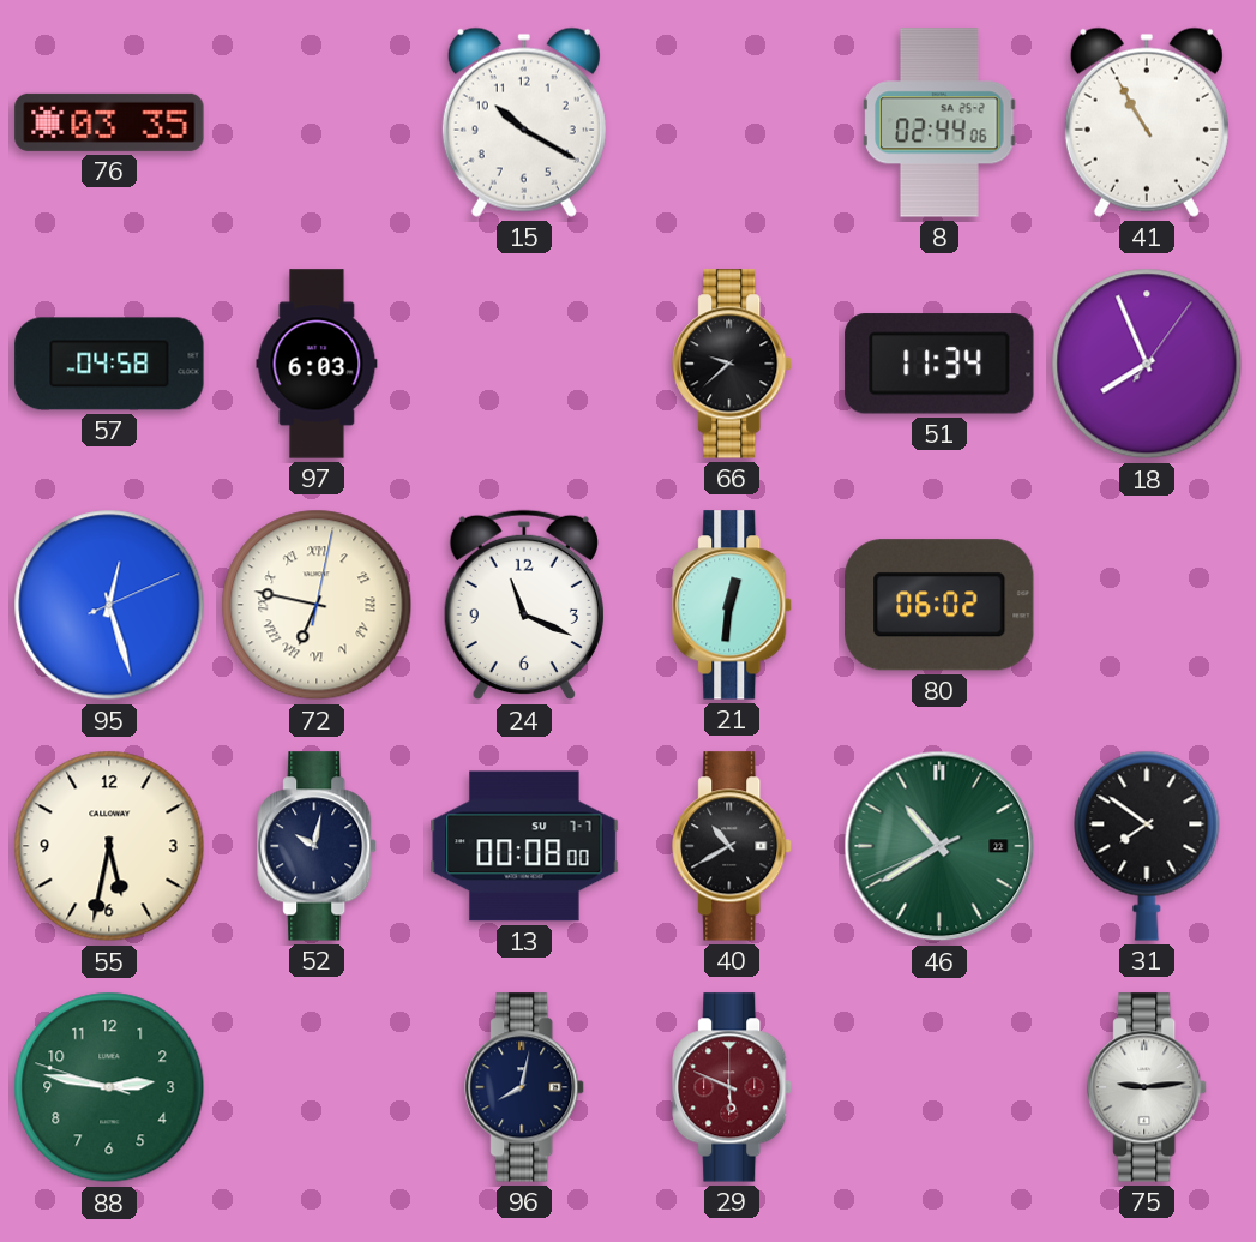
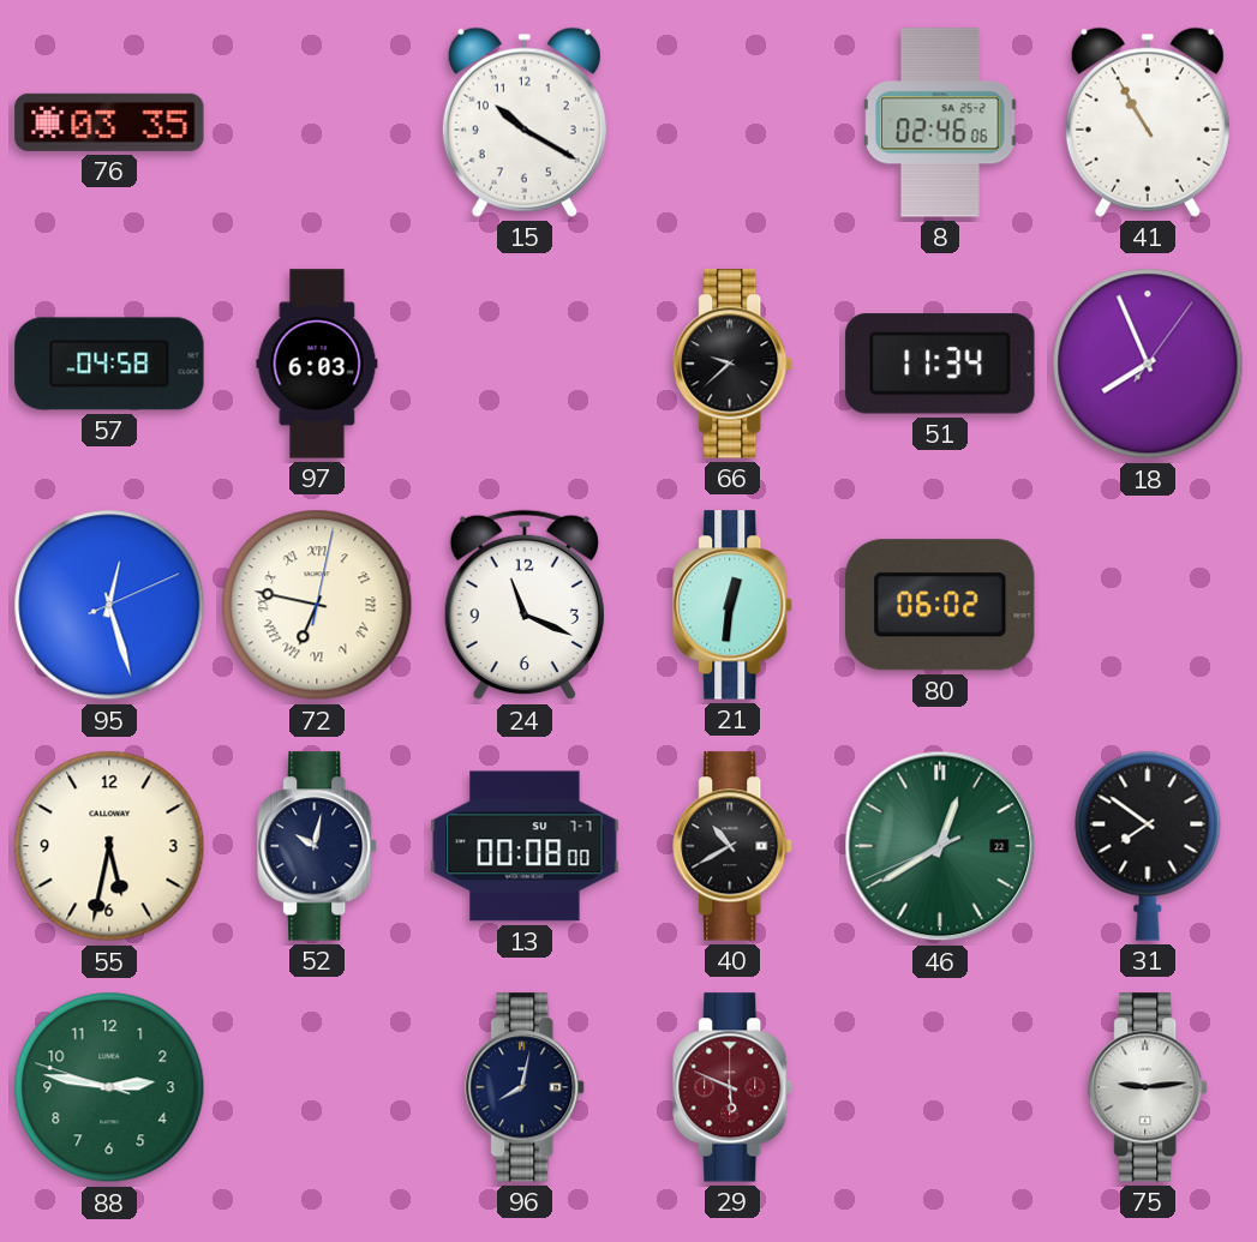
8: 02:44 -> 02:46 (940, 122)
46: 10:39 -> 12:39 (940, 846)
